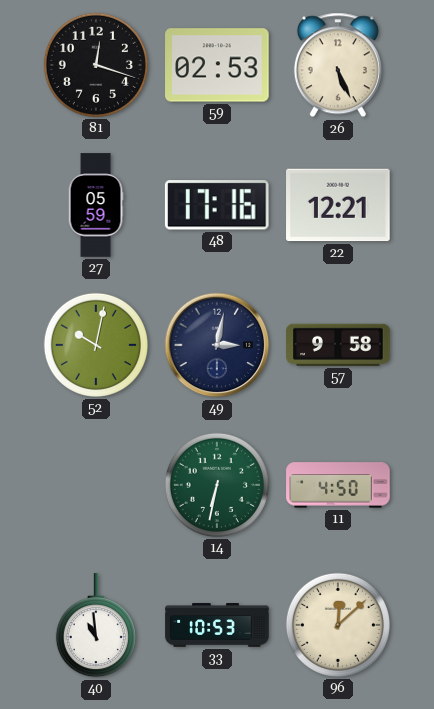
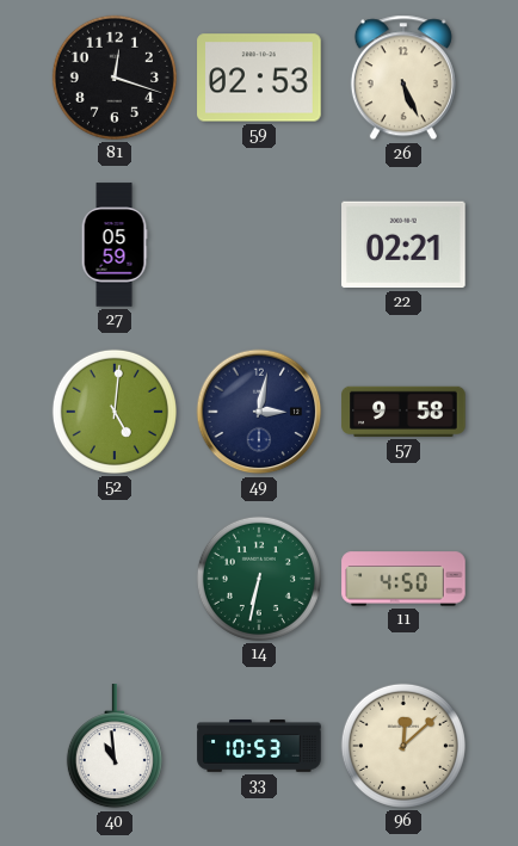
48: 17:16 -> none (217, 205)
22: 12:21 -> 02:21 (403, 245)
52: 10:02 -> 5:01 (115, 412)
